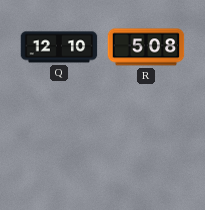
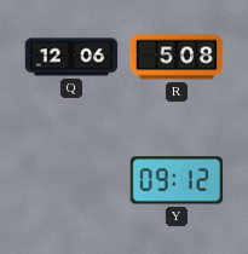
Q: 12:10 -> 12:06 (71, 57)
Y: none -> 09:12 (177, 180)
